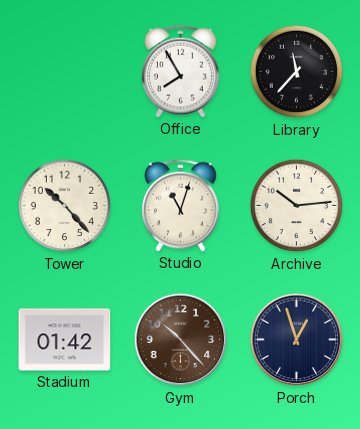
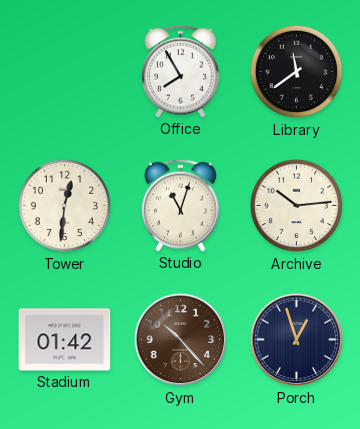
Library: 11:37 -> 11:39 (297, 72)
Tower: 10:23 -> 12:31 (65, 206)
